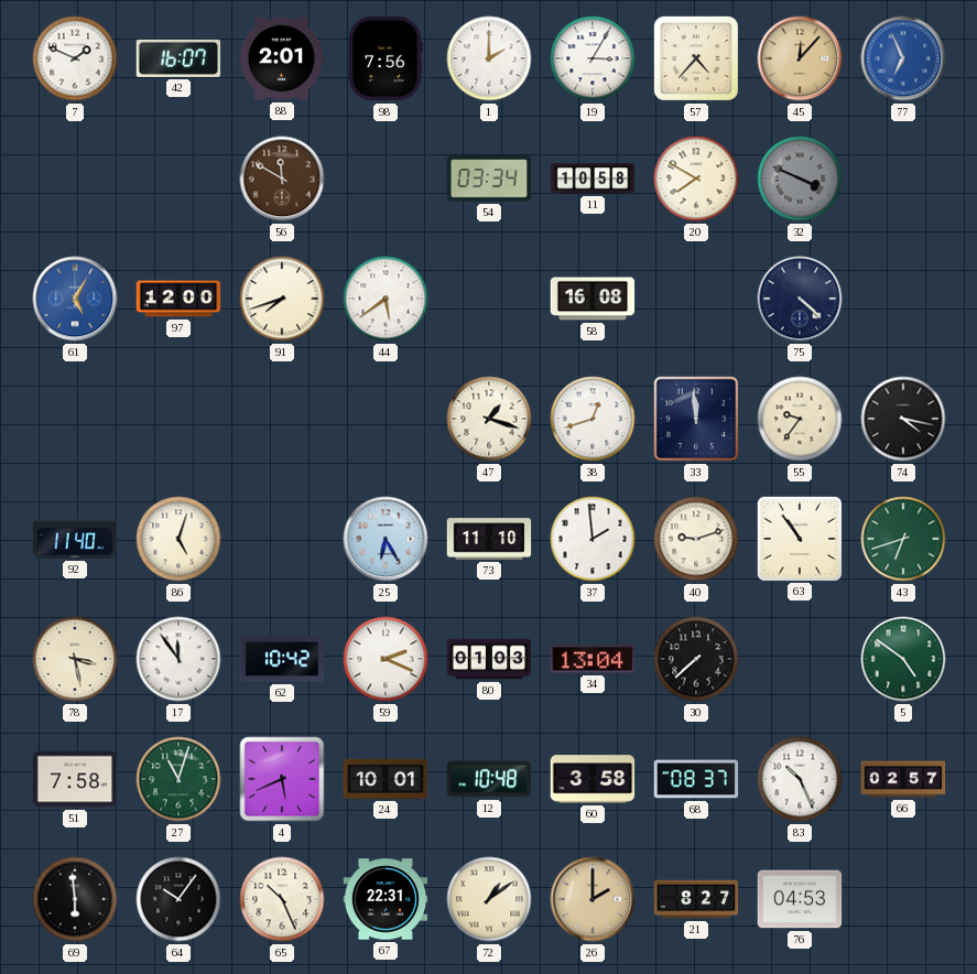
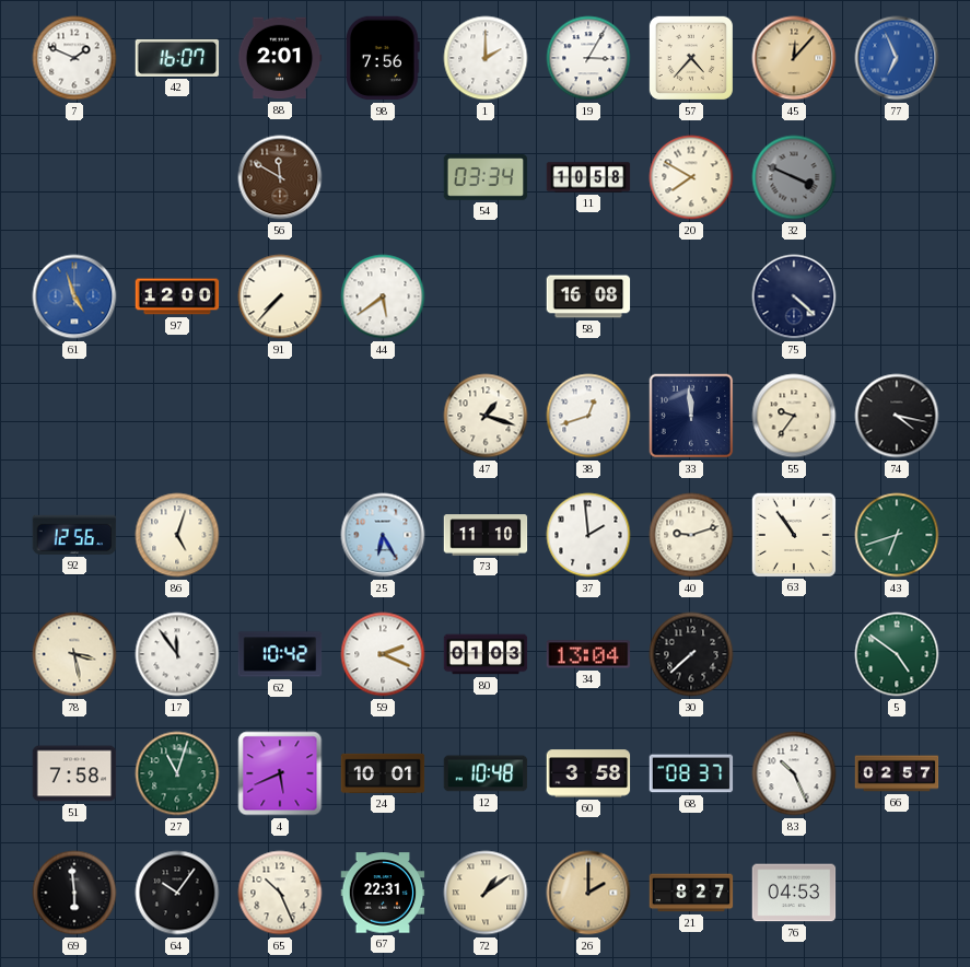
61: 5:05 -> 4:57 (74, 296)
91: 7:42 -> 7:37 (280, 296)
92: 11:40 -> 12:56 (74, 535)
